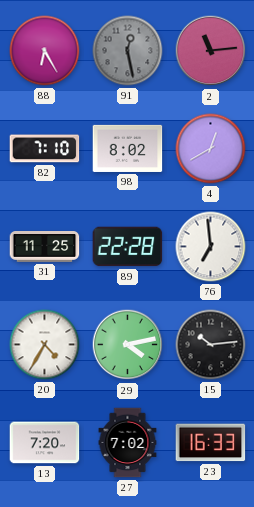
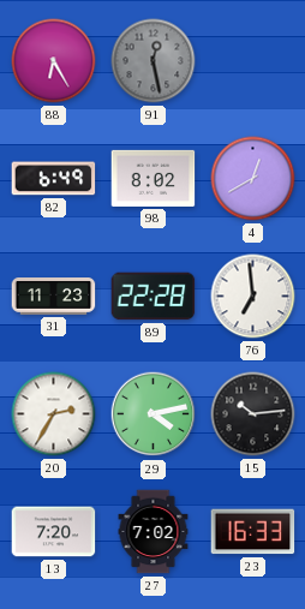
2: 11:14 -> none (211, 51)
82: 7:10 -> 6:49 (54, 179)
31: 11:25 -> 11:23 (54, 297)
20: 4:35 -> 2:35 (54, 414)
